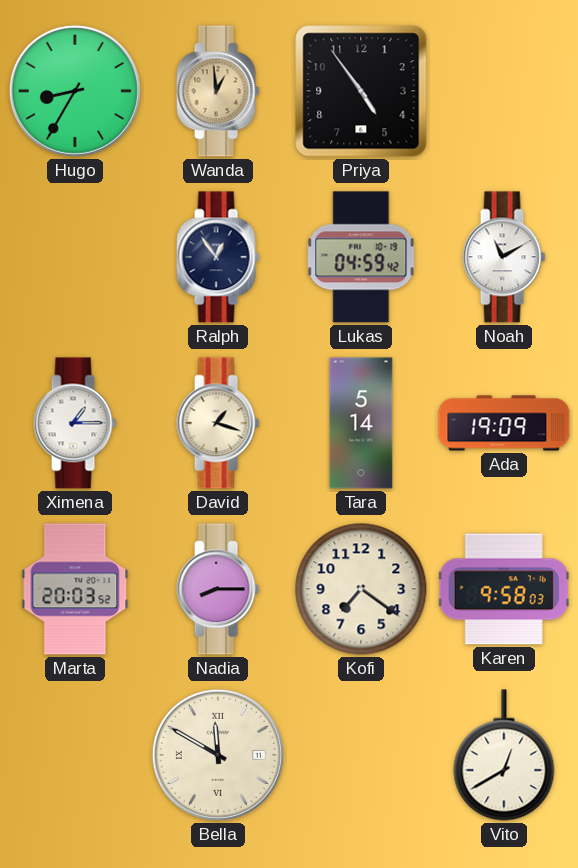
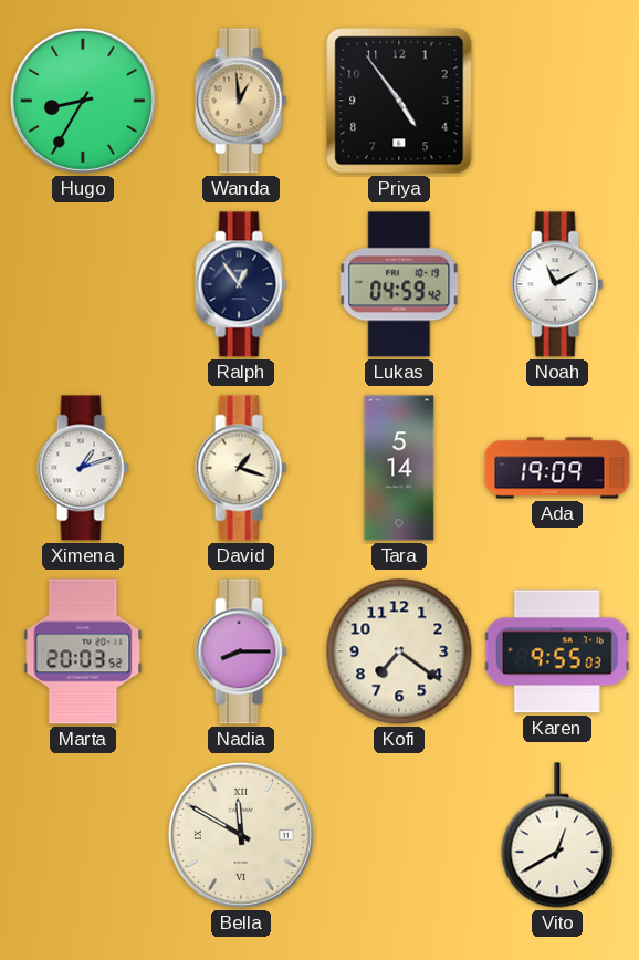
Ximena: 1:15 -> 1:12 (83, 468)
Karen: 9:58 -> 9:55 (557, 651)
